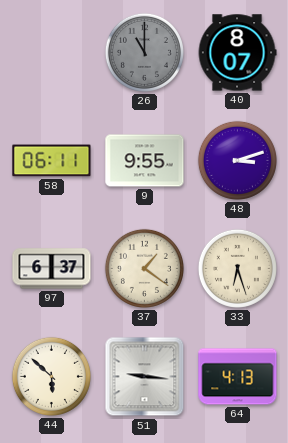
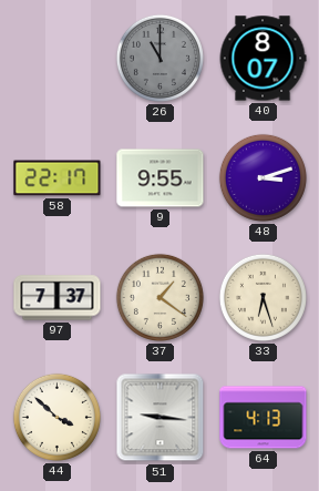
58: 06:11 -> 22:17 (58, 178)
97: 6:37 -> 7:37 (58, 298)
44: 5:52 -> 3:52 (56, 417)
